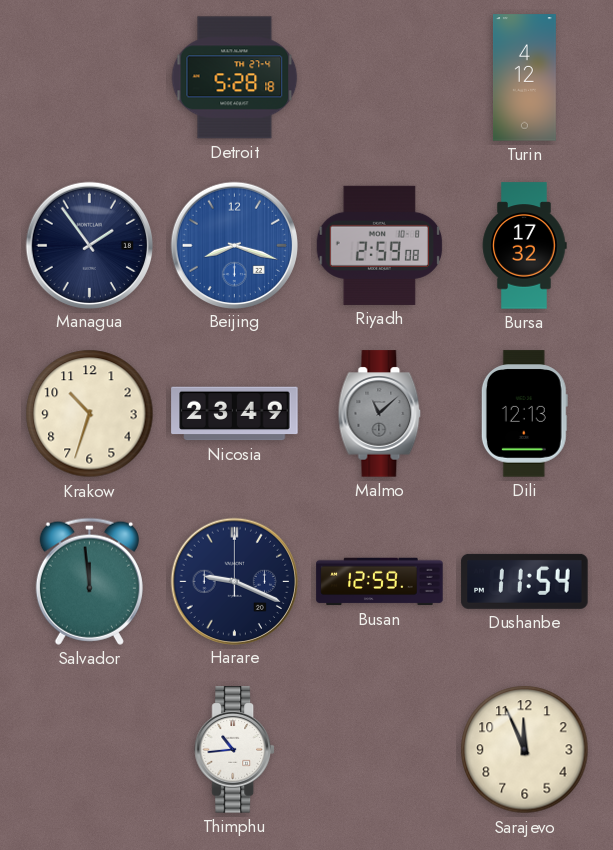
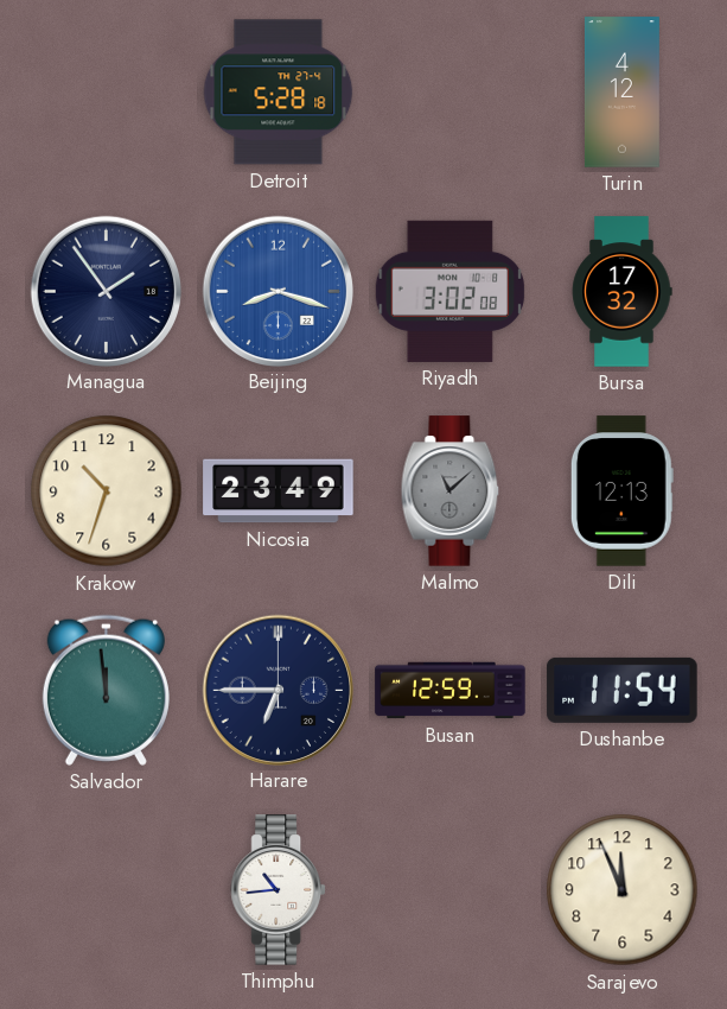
Riyadh: 2:59 -> 3:02 (451, 291)
Harare: 9:19 -> 6:45 (278, 690)
